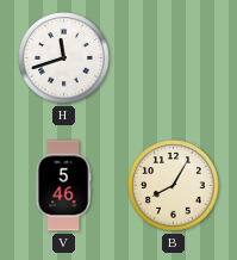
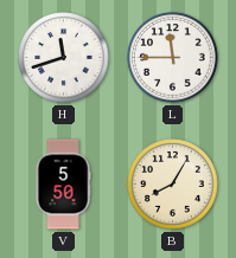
L: none -> 11:45 (173, 58)
V: 5:46 -> 5:50 (63, 185)
